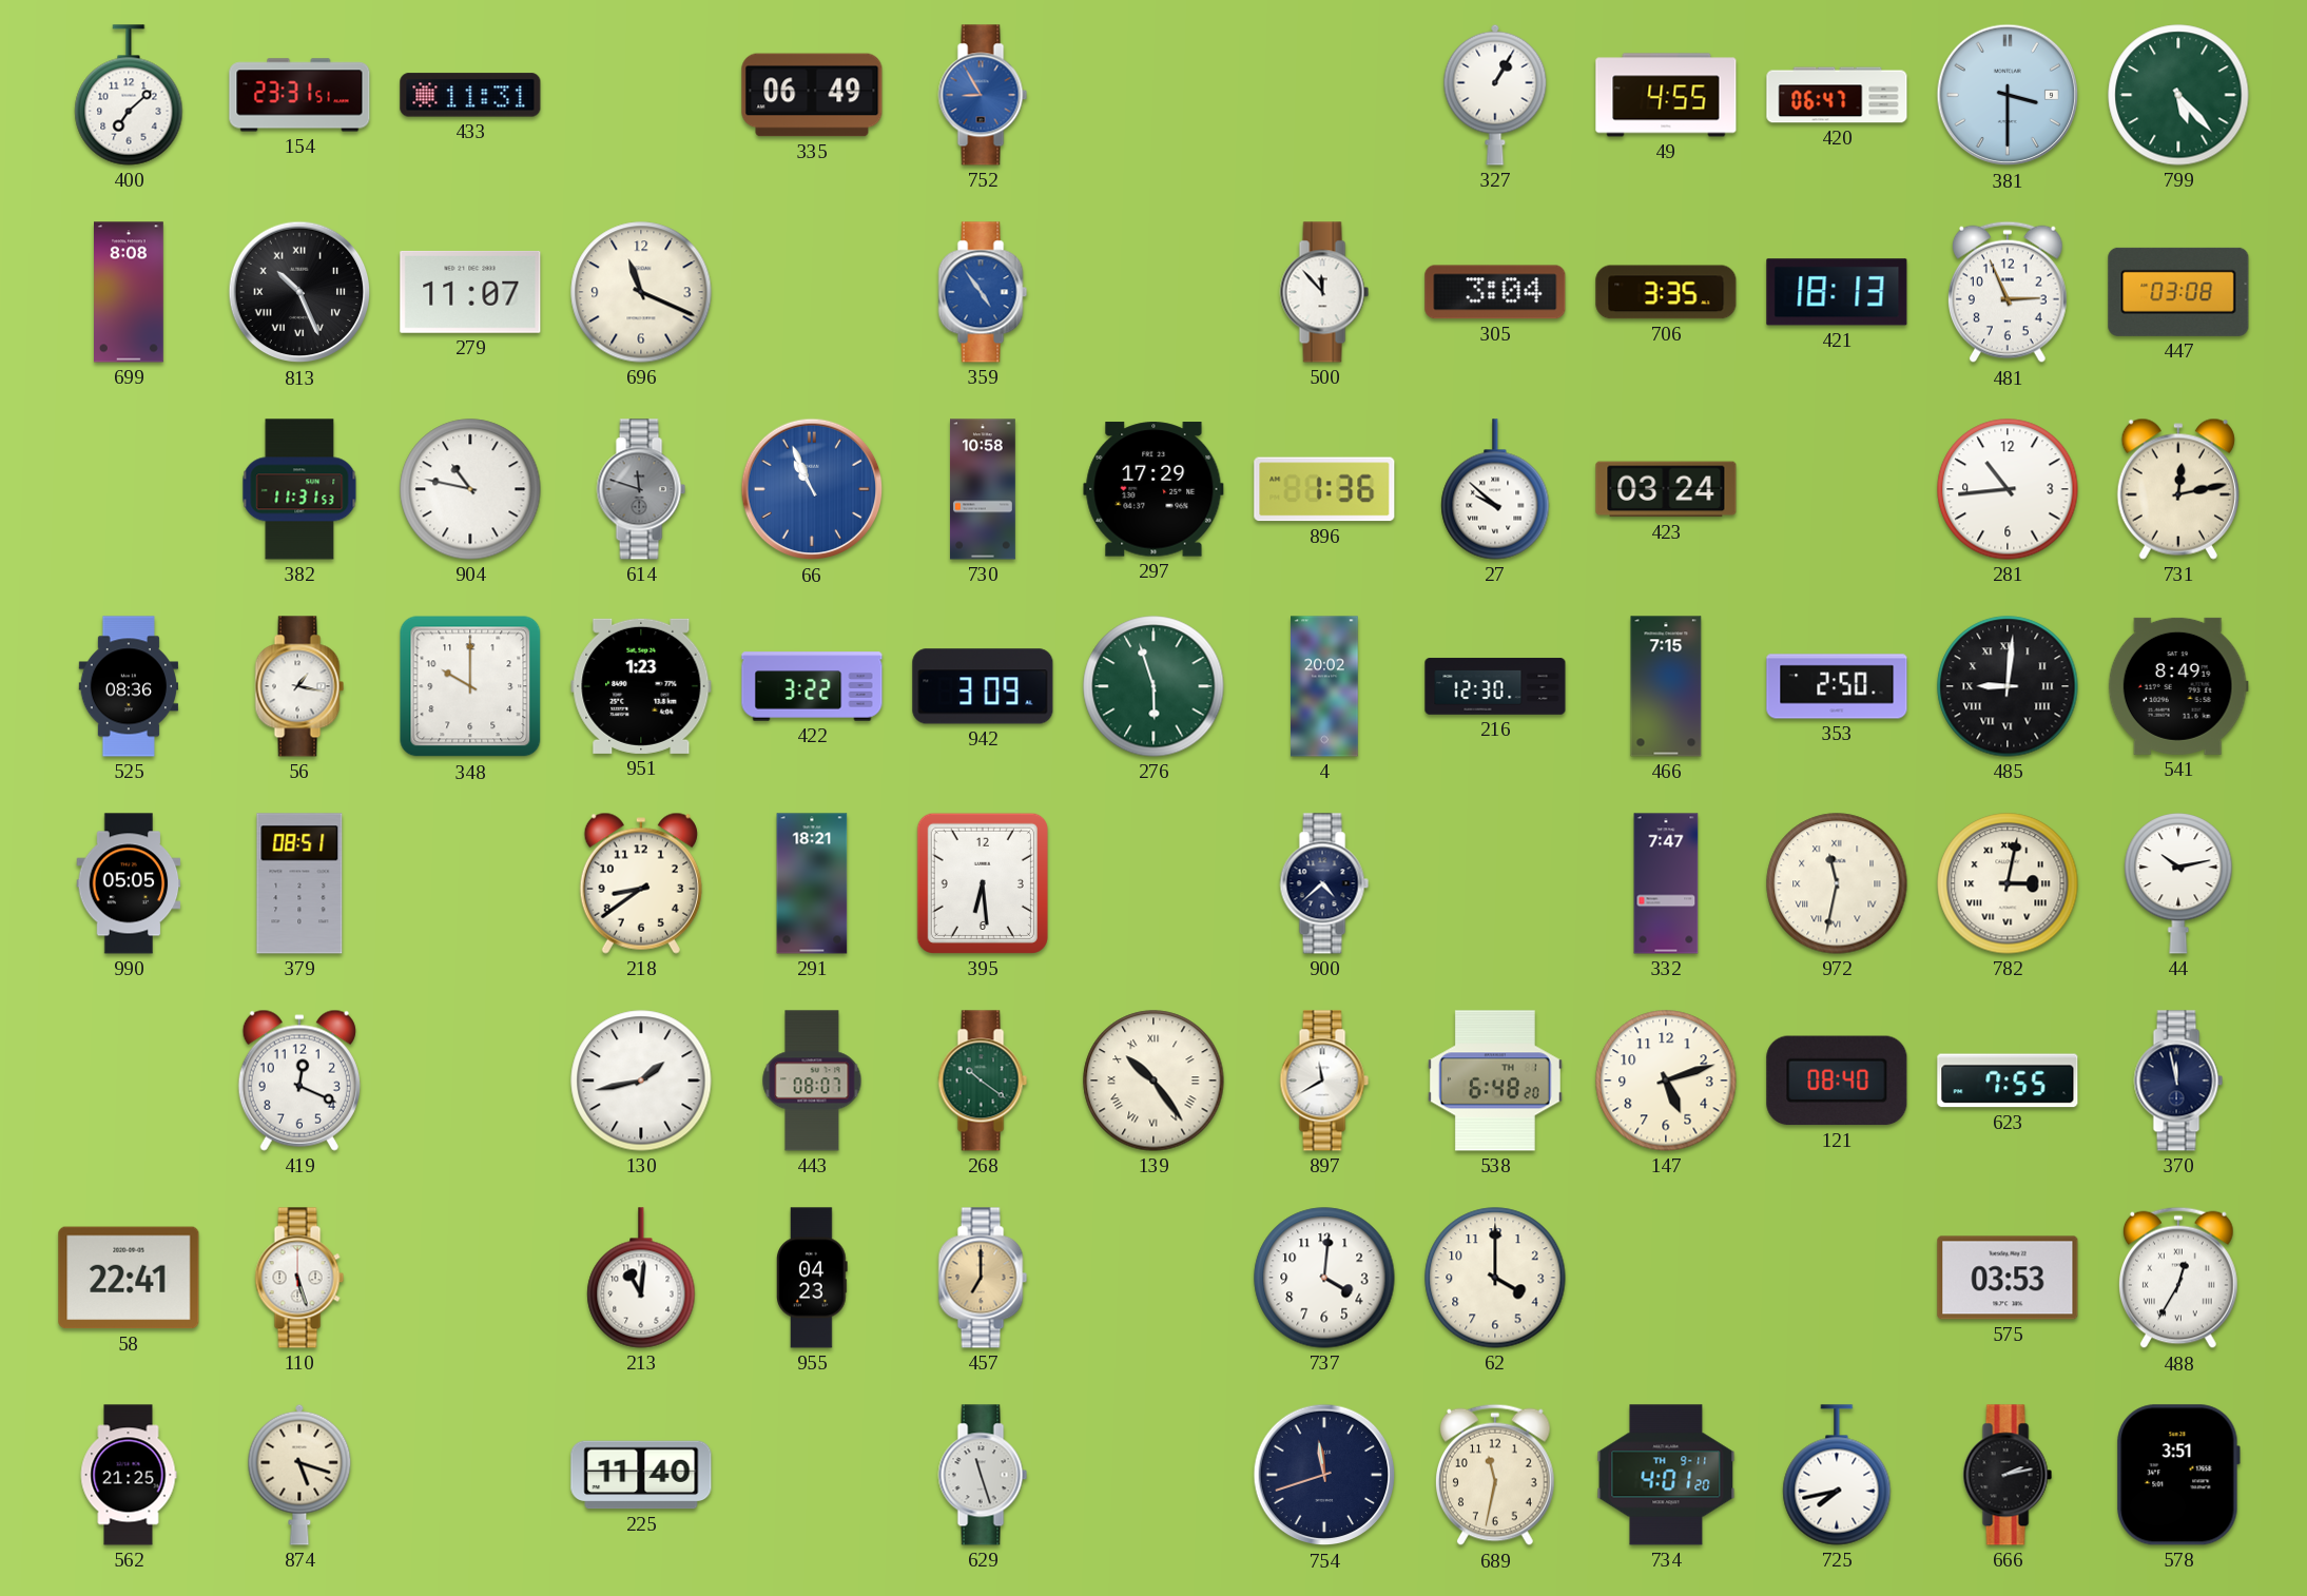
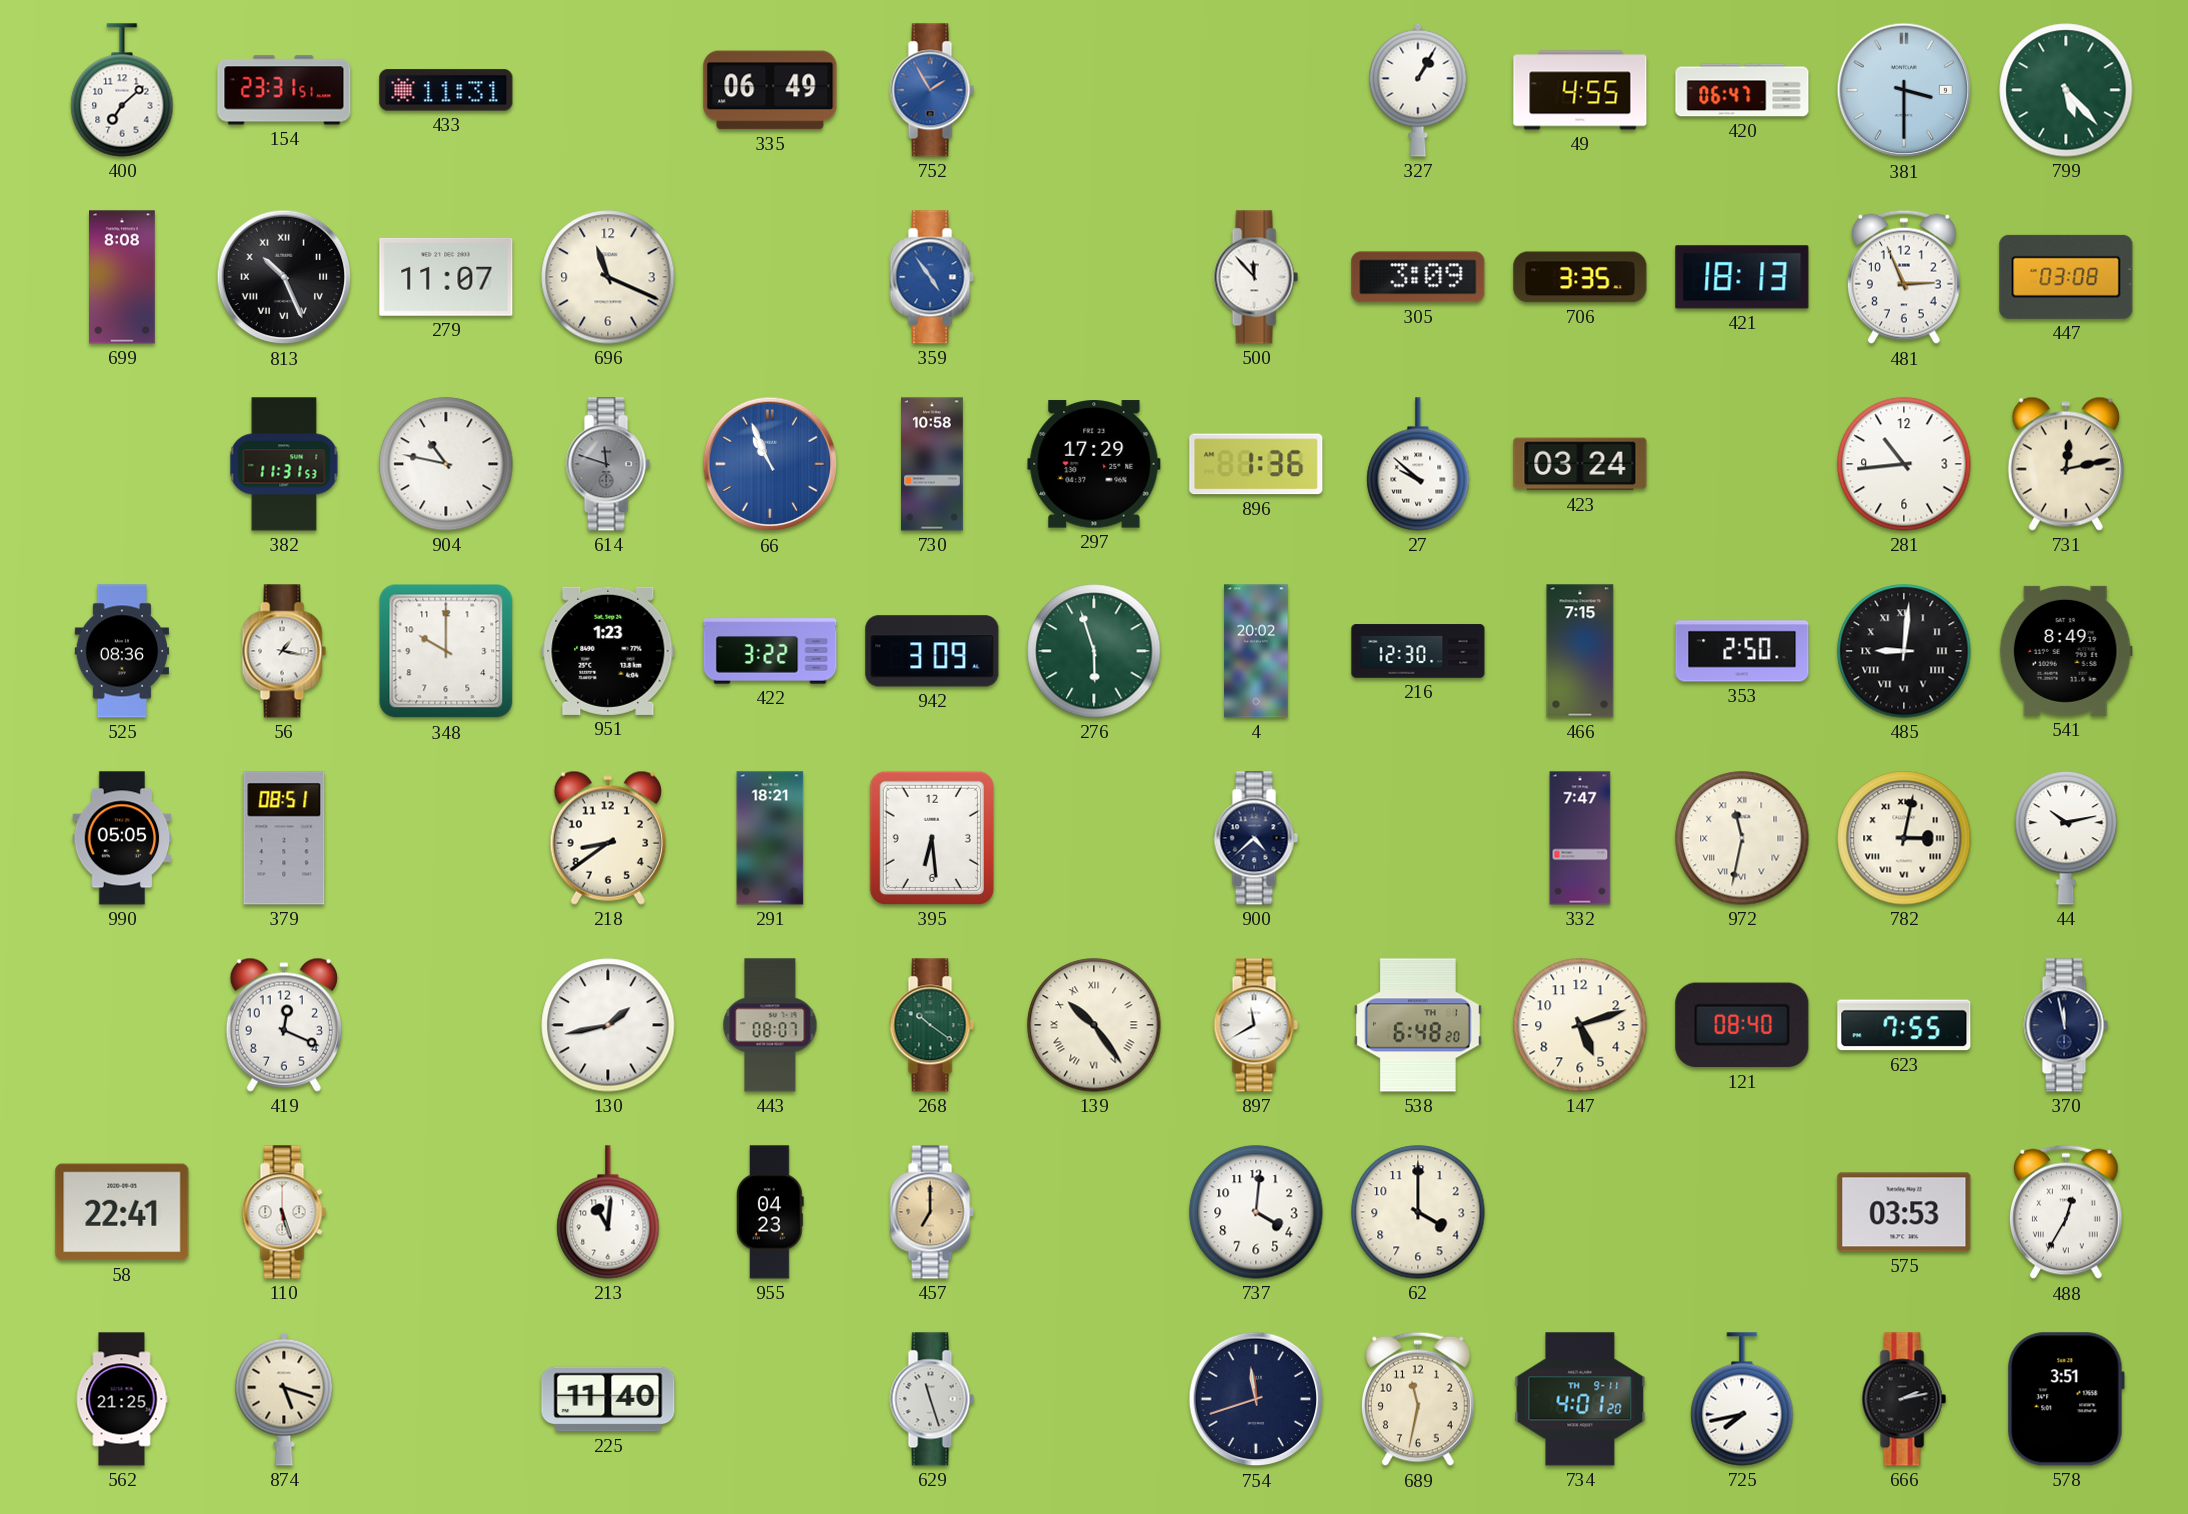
752: 8:55 -> 1:55 (932, 90)
305: 3:04 -> 3:09 (1418, 277)
